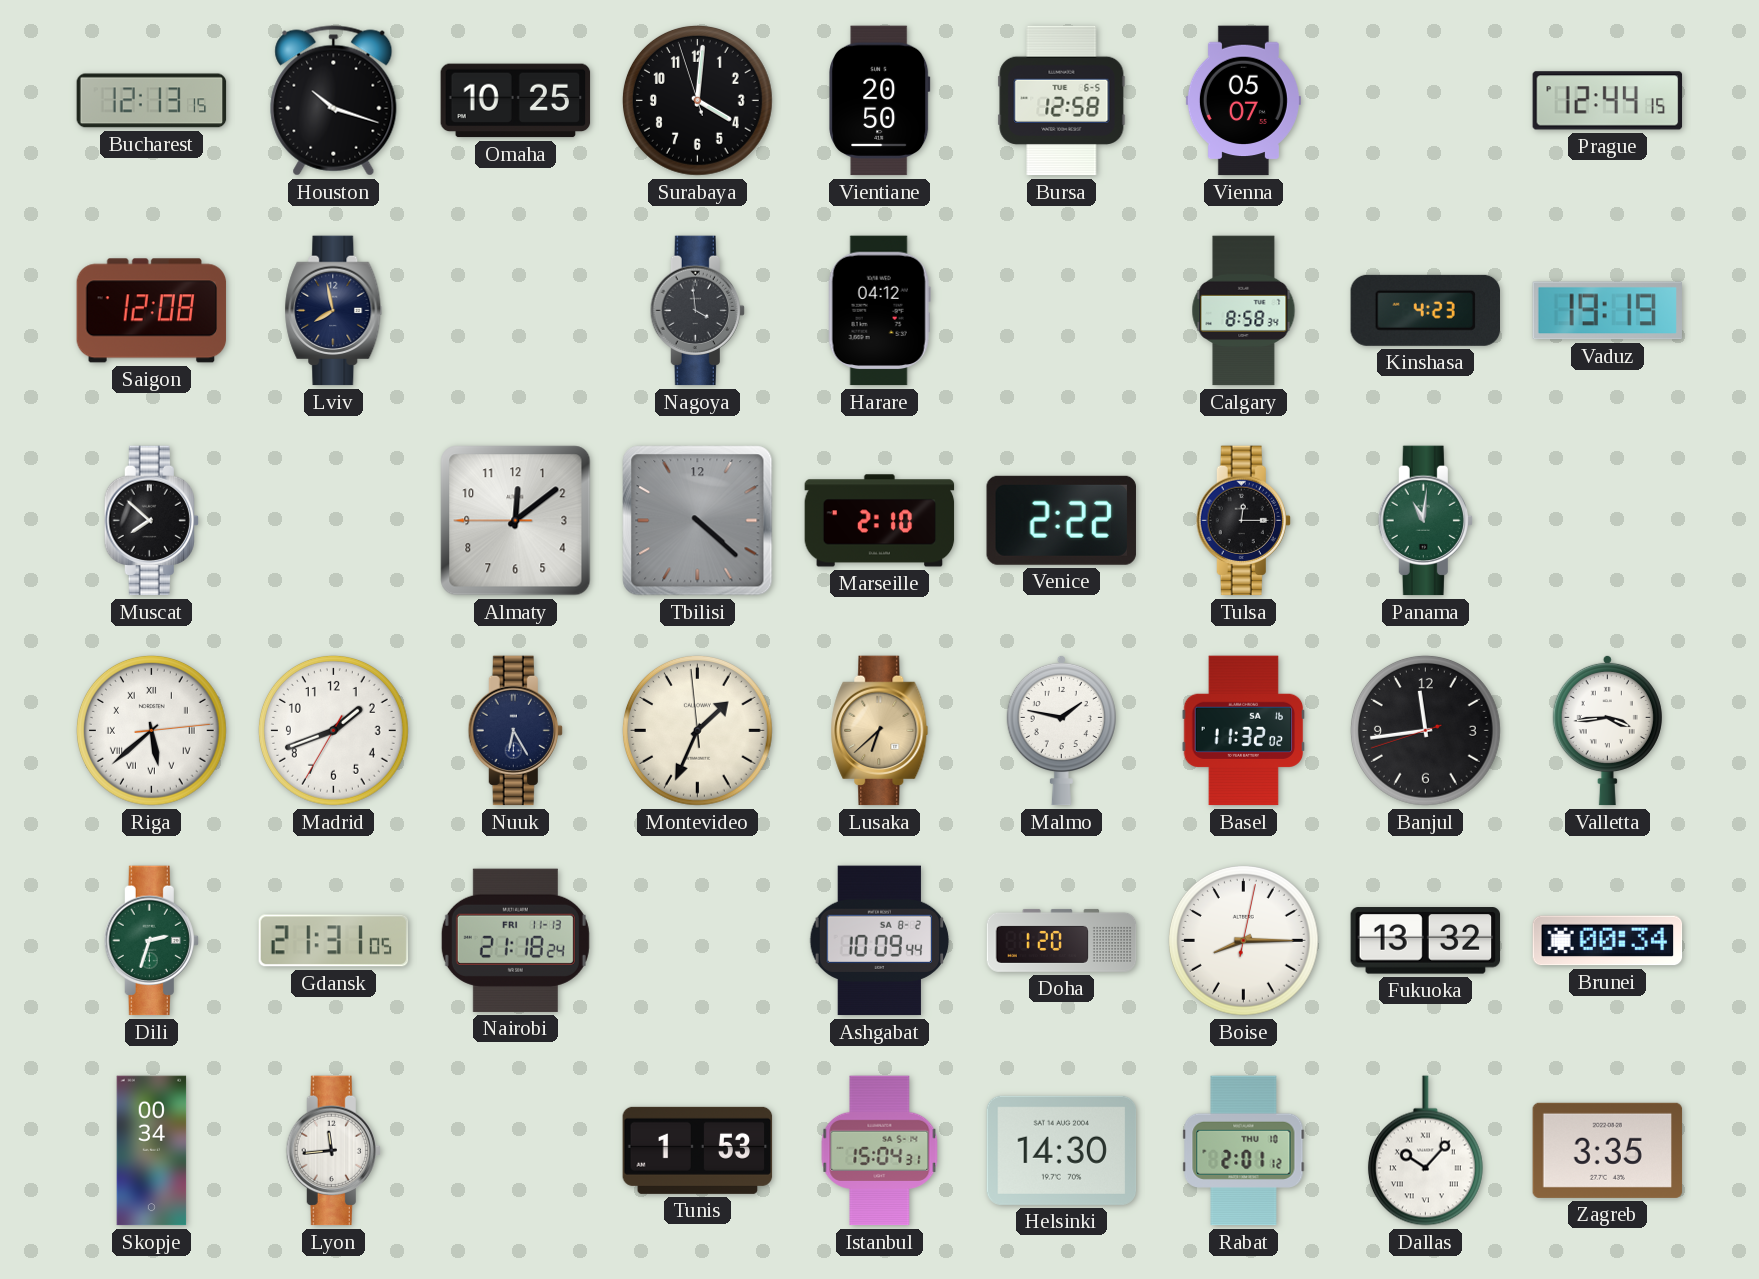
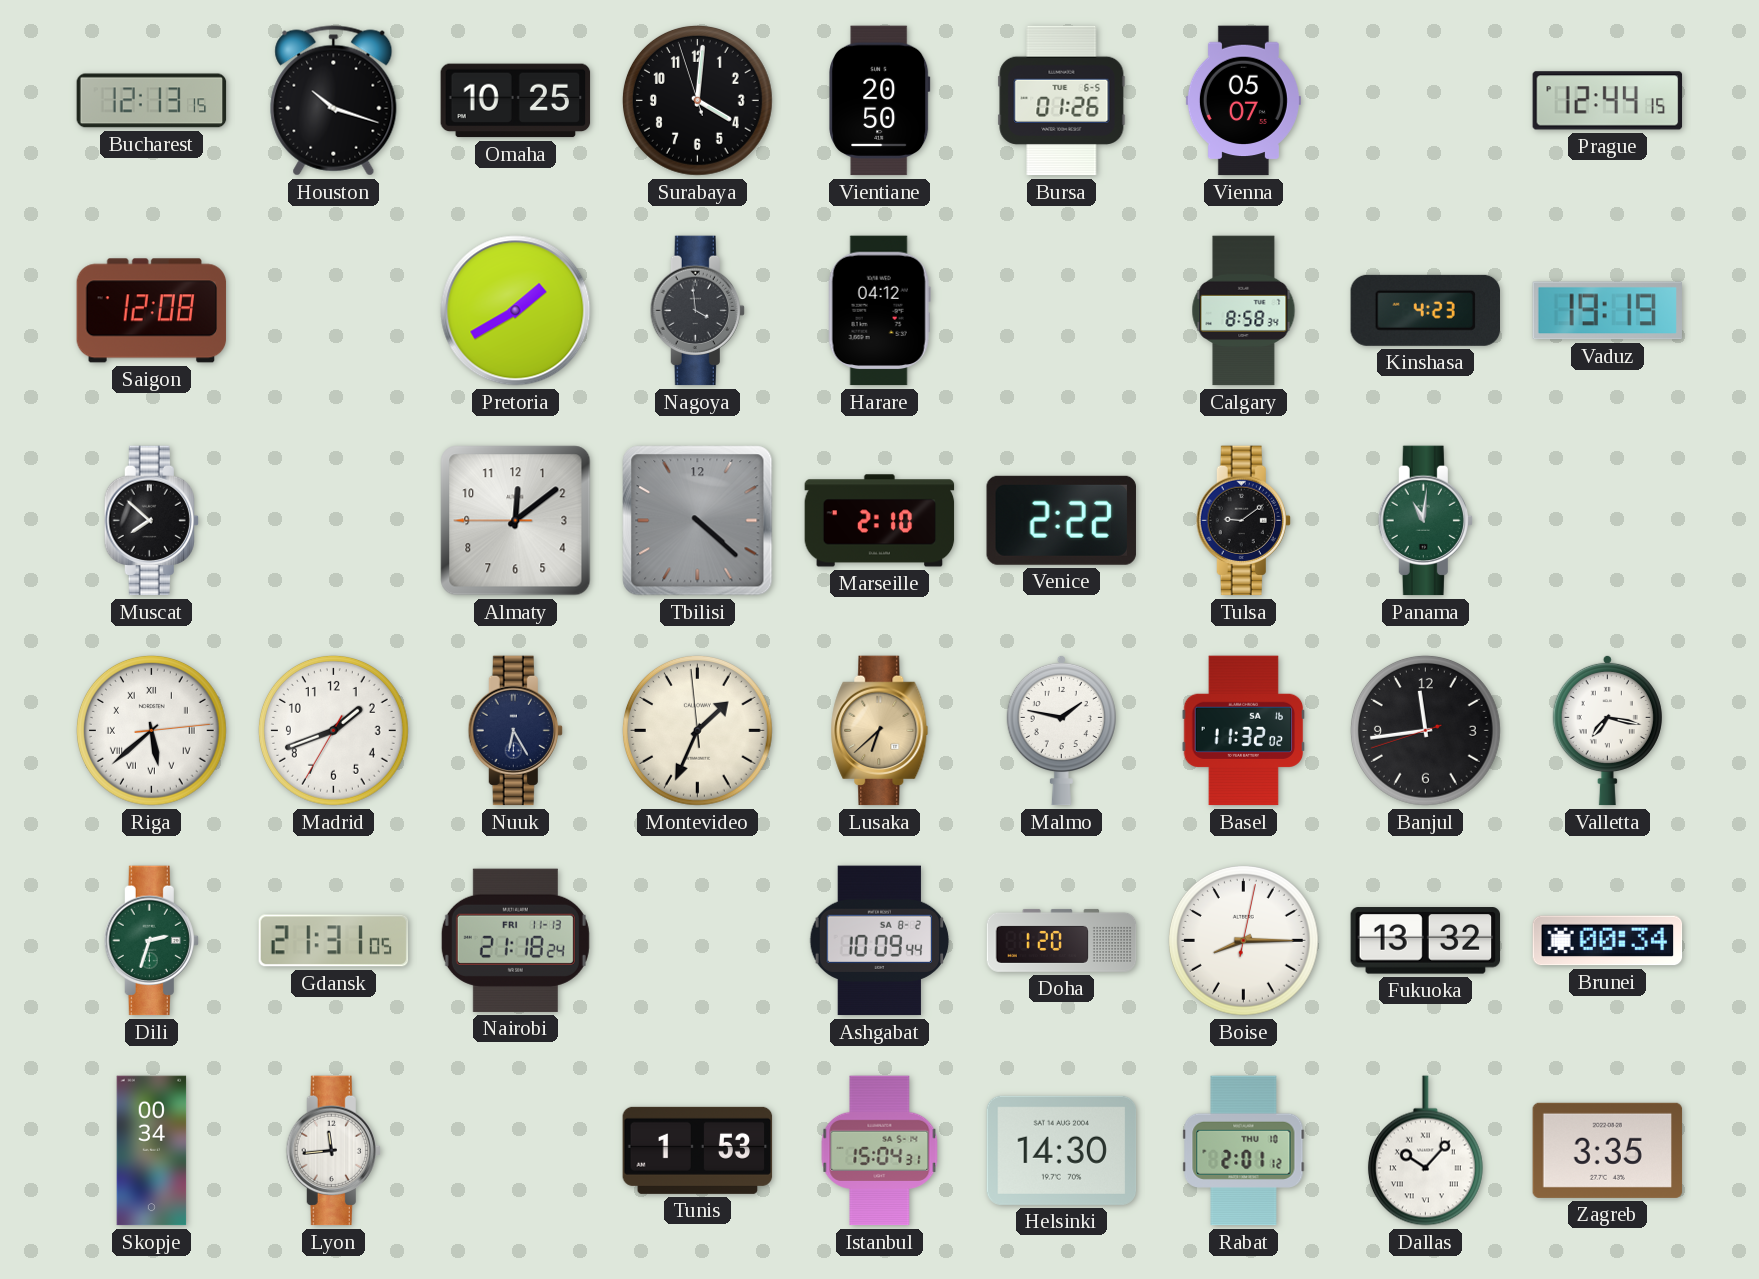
Bursa: 12:58 -> 01:26 (1062, 101)
Lviv: 7:58 -> none (334, 311)
Pretoria: none -> 1:40 (516, 311)
Tulsa: 12:15 -> 9:09 (1243, 521)
Valletta: 3:44 -> 7:17 (1607, 730)
